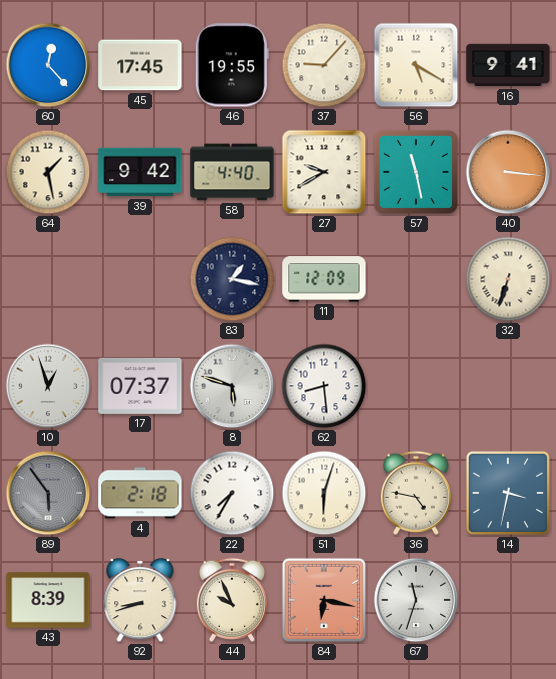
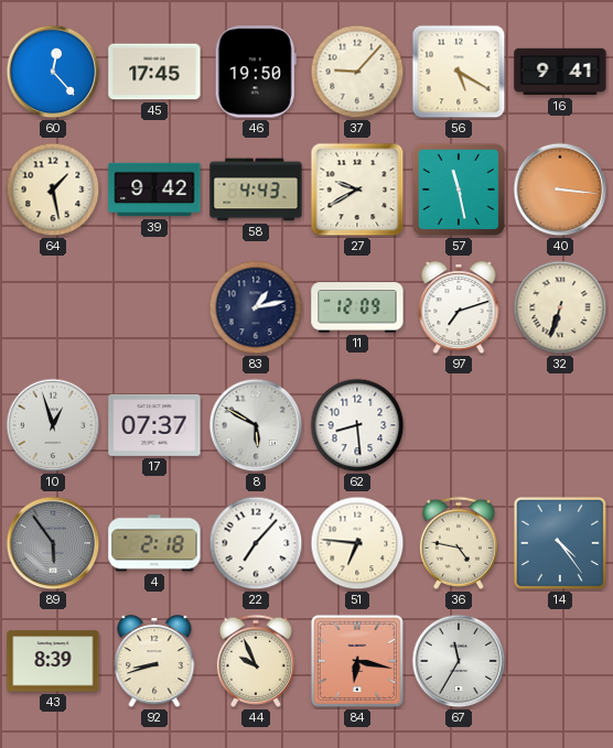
46: 19:55 -> 19:50 (256, 72)
58: 4:40 -> 4:43 (256, 189)
83: 1:17 -> 1:13 (256, 307)
97: none -> 7:12 (459, 308)
8: 5:48 -> 5:50 (256, 425)
22: 7:35 -> 7:07 (256, 543)
51: 6:03 -> 6:46 (357, 543)
14: 3:32 -> 4:24 (560, 543)
67: 11:33 -> 11:35 (459, 661)
